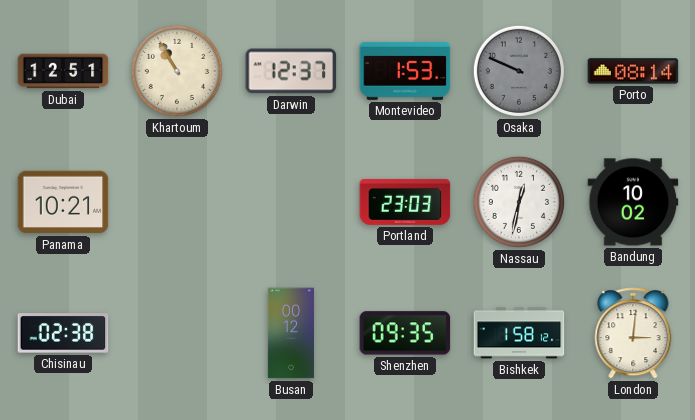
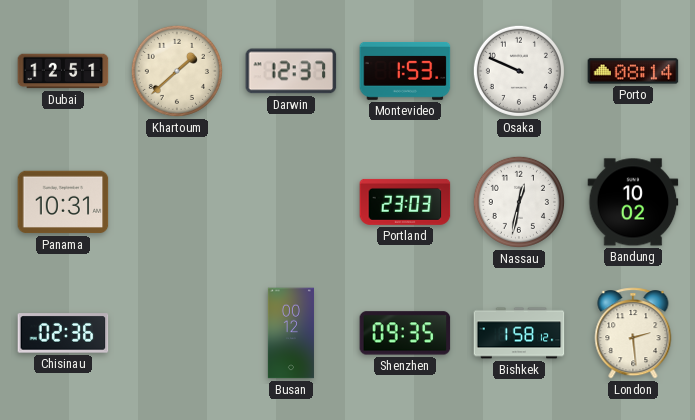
Khartoum: 10:55 -> 1:38 (177, 71)
Osaka dial: grey -> white (519, 71)
Panama: 10:21 -> 10:31 (63, 202)
Chisinau: 02:38 -> 02:36 (63, 333)
London: 3:01 -> 2:29 (633, 333)
